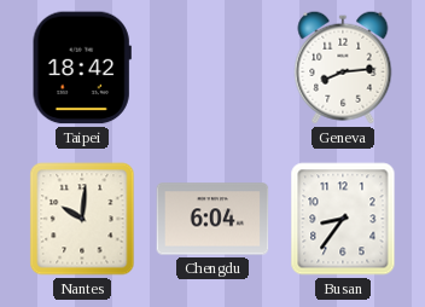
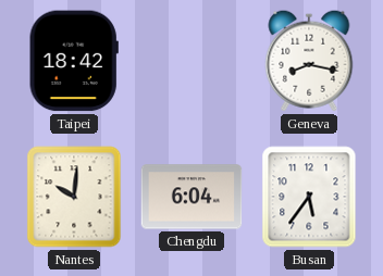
Geneva: 8:14 -> 8:17 (309, 61)
Busan: 8:36 -> 5:36 (309, 197)
